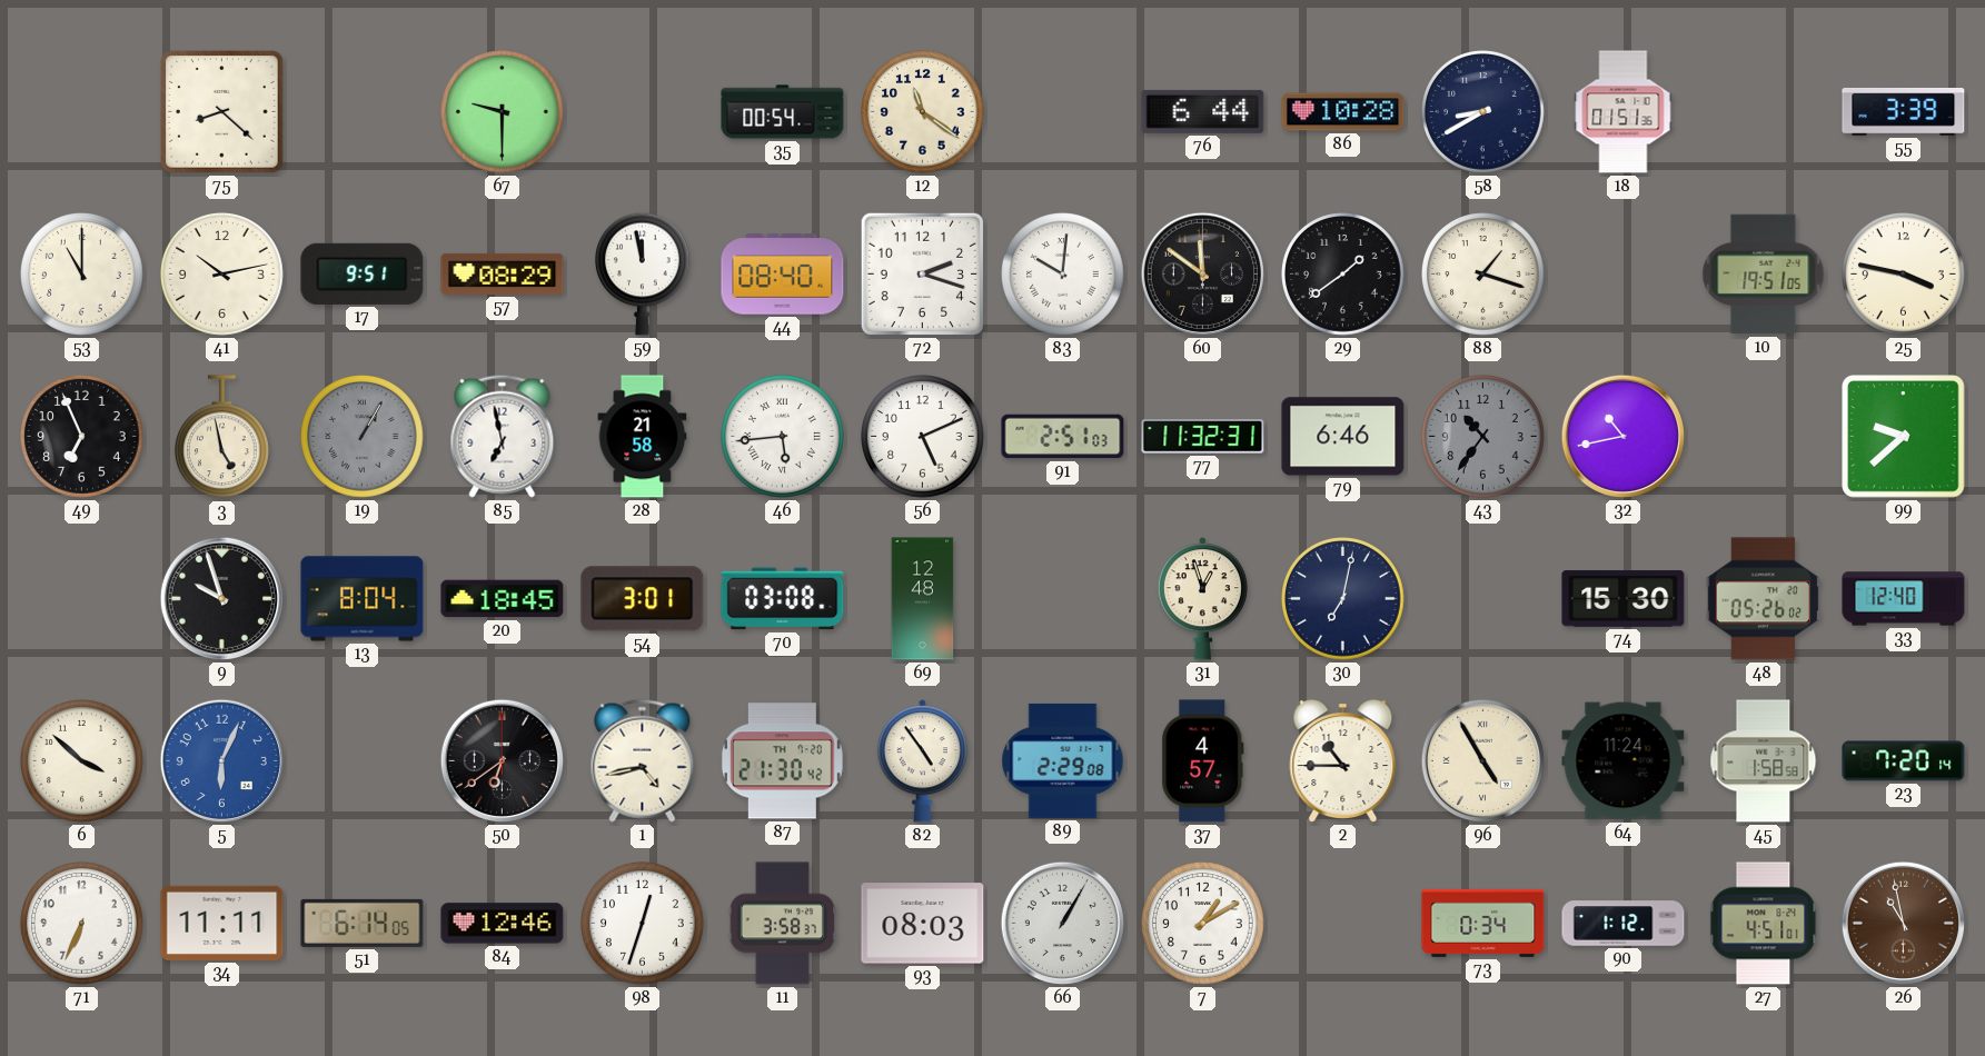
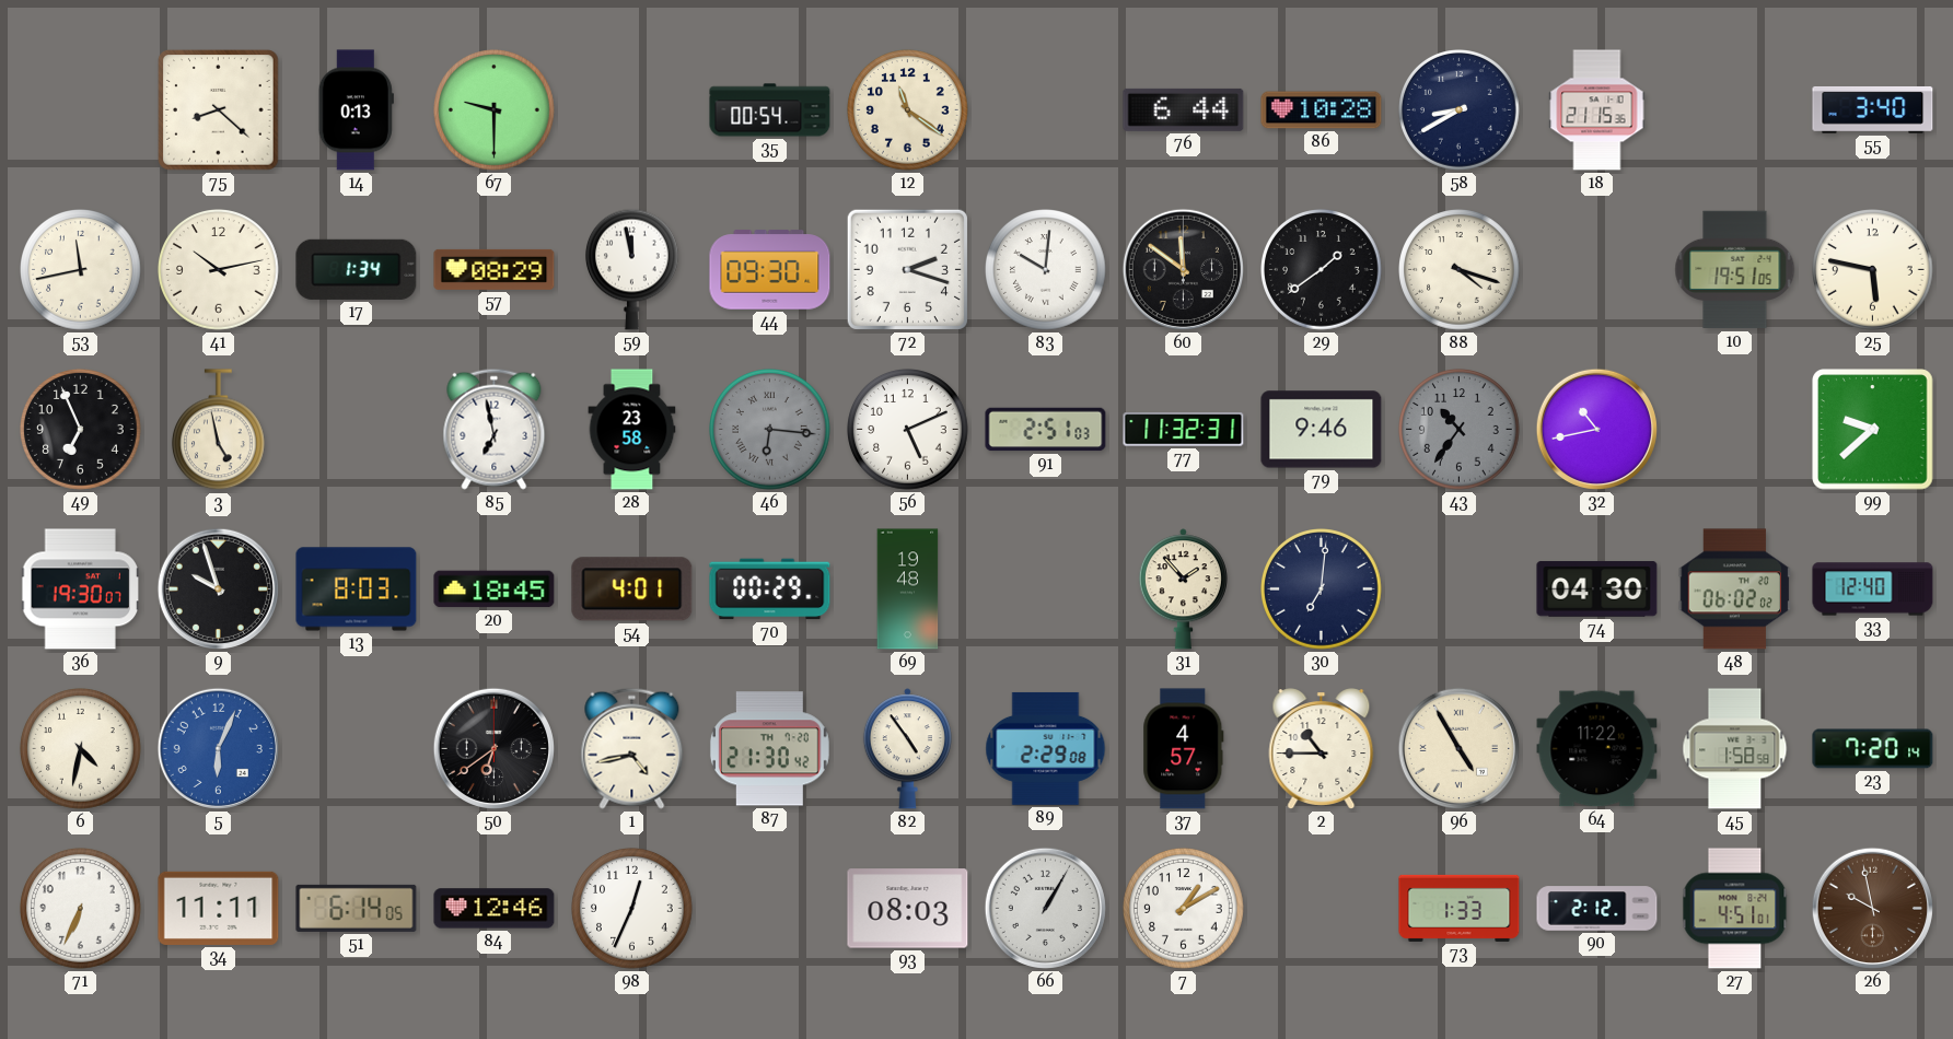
14: none -> 0:13 (356, 110)
18: 01:51 -> 21:15 (1597, 110)
55: 3:39 -> 3:40 (1873, 109)
53: 11:00 -> 11:43 (81, 270)
17: 9:51 -> 1:34 (357, 269)
44: 08:40 -> 09:30 (770, 270)
88: 1:18 -> 4:18 (1460, 270)
25: 3:47 -> 5:47 (1873, 270)
19: 1:05 -> none (363, 437)
28: 21:58 -> 23:58 (632, 430)
46: 5:44 -> 6:16 (770, 430)
46 dial: white -> grey (770, 430)
79: 6:46 -> 9:46 (1322, 430)
36: none -> 19:30 (80, 589)
13: 8:04 -> 8:03 (357, 589)
54: 3:01 -> 4:01 (632, 589)
70: 03:08 -> 00:29 (770, 589)
69: 12:48 -> 19:48 (908, 589)
31: 12:57 -> 1:53 (1183, 589)
30: 7:02 -> 7:01 (1322, 589)
74: 15:30 -> 04:30 (1597, 589)
48: 05:26 -> 06:02 (1735, 589)
6: 3:52 -> 4:32 (81, 749)
64: 11:24 -> 11:22 (1597, 749)
98: 12:33 -> 12:34 (632, 909)
11: 3:58 -> none (783, 924)
73: 0:34 -> 1:33 (1460, 908)
90: 1:12 -> 2:12 (1597, 909)
26: 10:58 -> 9:58 (1872, 908)
